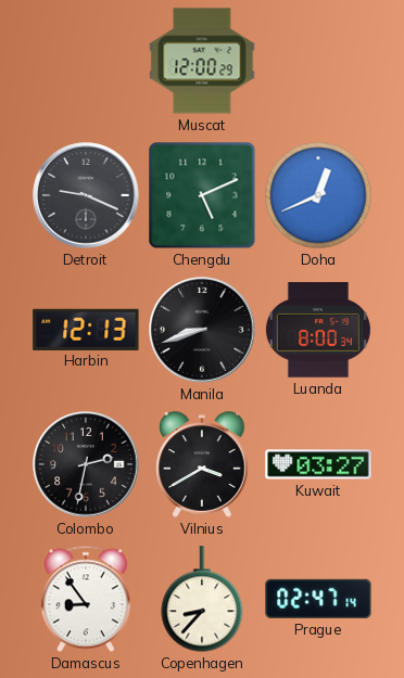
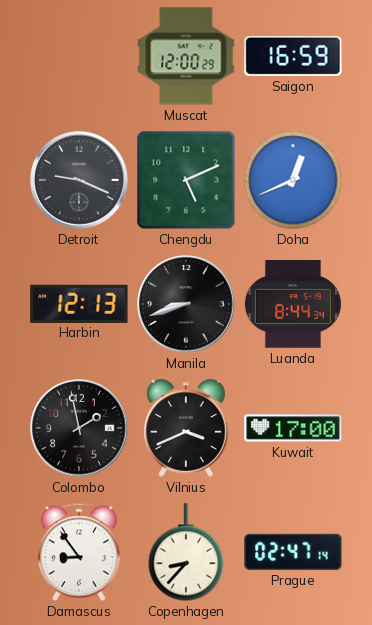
Saigon: none -> 16:59 (293, 56)
Luanda: 8:00 -> 8:44 (293, 304)
Colombo: 2:32 -> 1:58 (79, 428)
Vilnius: 3:40 -> 3:41 (186, 428)
Kuwait: 03:27 -> 17:00 (293, 428)
